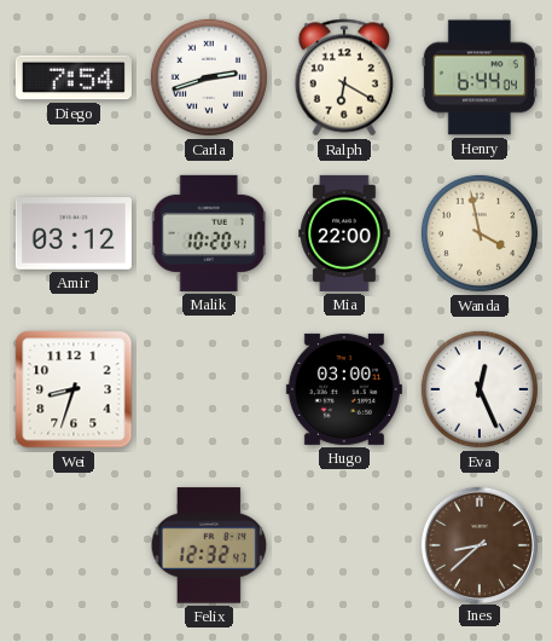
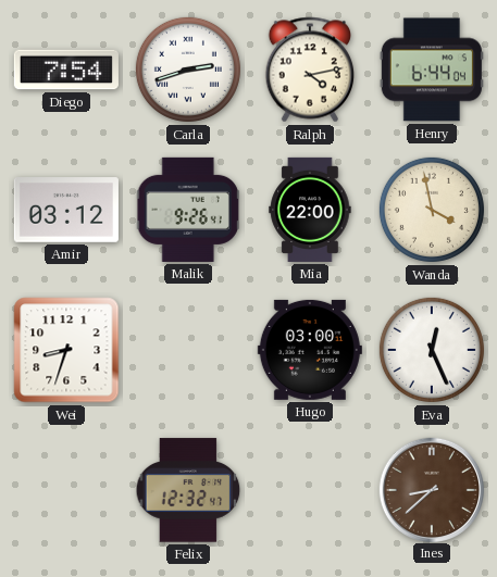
Ralph: 6:20 -> 4:13 (309, 70)
Malik: 10:20 -> 9:26 (188, 210)
